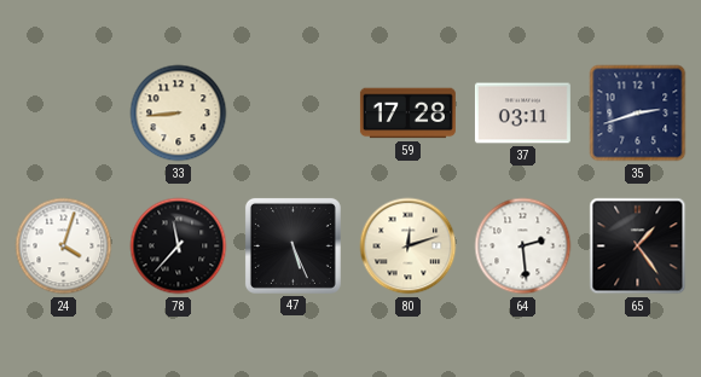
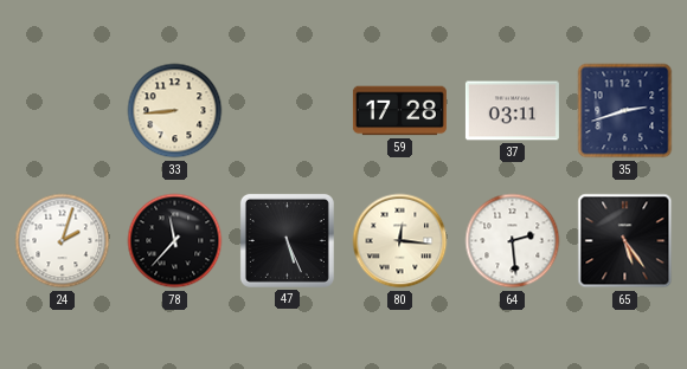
24: 4:03 -> 2:03 (63, 241)
80: 12:12 -> 12:16 (400, 241)
65: 1:24 -> 5:24 (625, 241)
